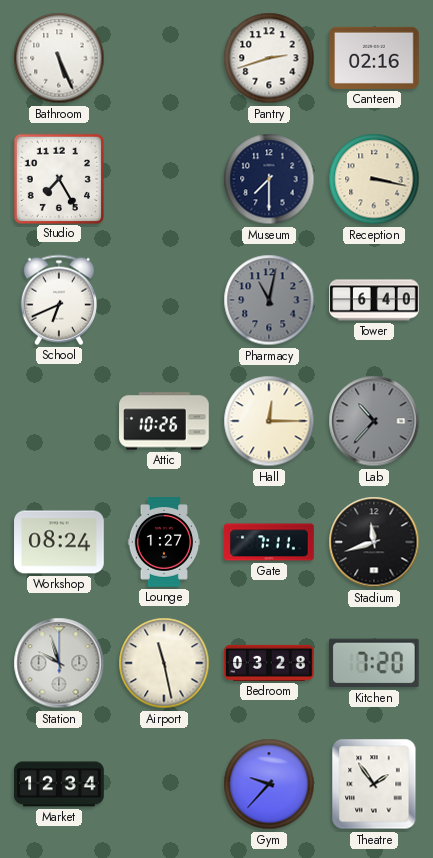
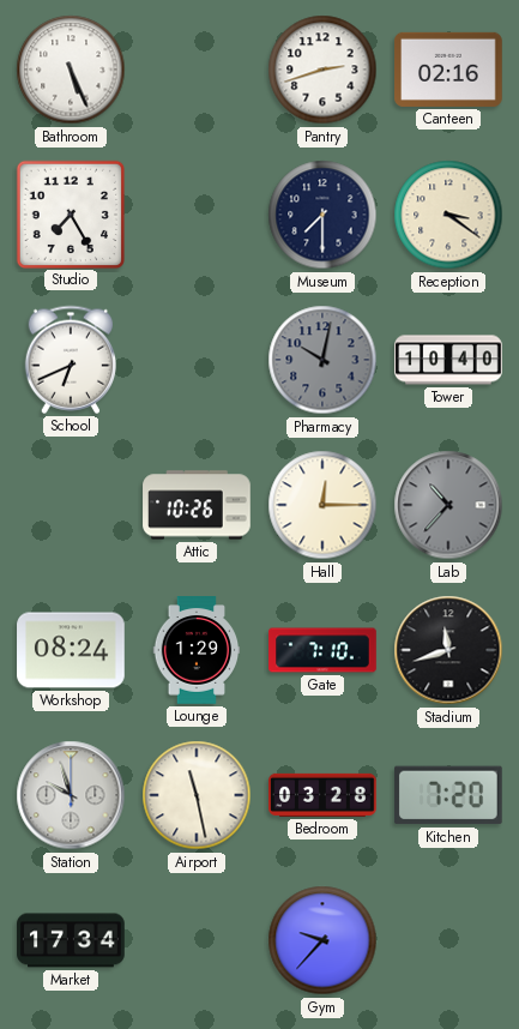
Reception: 3:17 -> 3:21 (448, 215)
Pharmacy: 11:02 -> 10:02 (322, 360)
Tower: 6:40 -> 10:40 (448, 360)
Lounge: 1:27 -> 1:29 (197, 650)
Gate: 7:11 -> 7:10 (322, 650)
Market: 12:34 -> 17:34 (71, 940)
Theatre: 1:54 -> none (374, 784)
